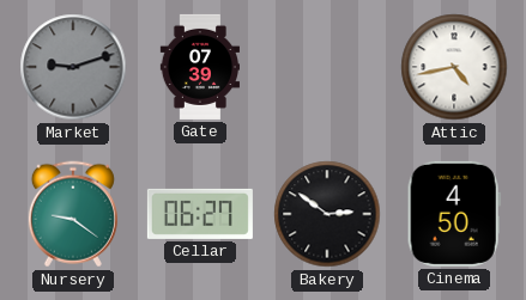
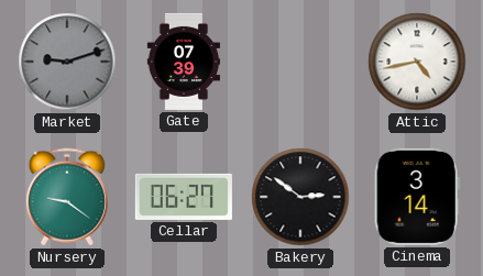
Cinema: 4:50 -> 3:14 (417, 197)
